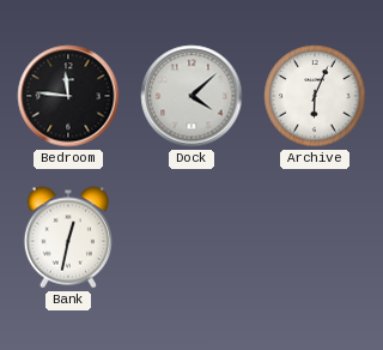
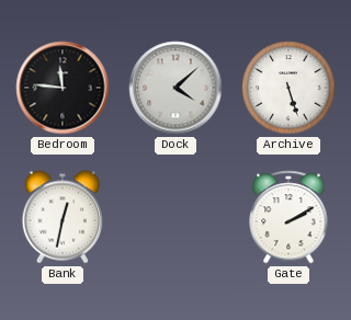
Archive: 6:04 -> 5:27 (288, 88)
Gate: none -> 2:10 (288, 217)
